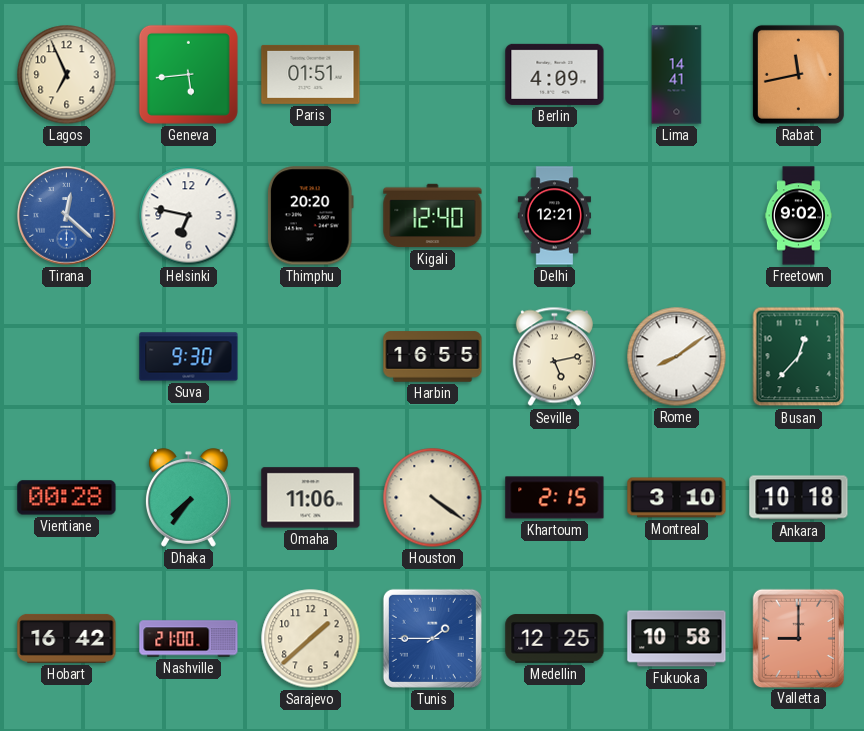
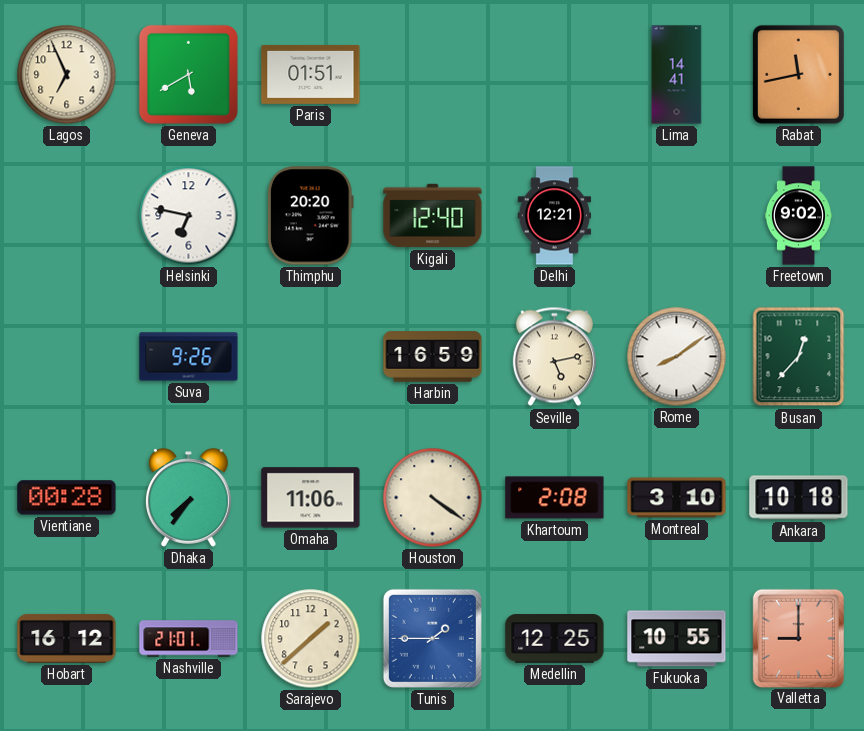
Geneva: 5:44 -> 5:40 (188, 74)
Berlin: 4:09 -> none (555, 74)
Tirana: 12:22 -> none (67, 216)
Suva: 9:30 -> 9:26 (189, 357)
Harbin: 16:55 -> 16:59 (433, 357)
Khartoum: 2:15 -> 2:08 (555, 498)
Hobart: 16:42 -> 16:12 (67, 638)
Nashville: 21:00 -> 21:01 (189, 639)
Fukuoka: 10:58 -> 10:55 (677, 639)
